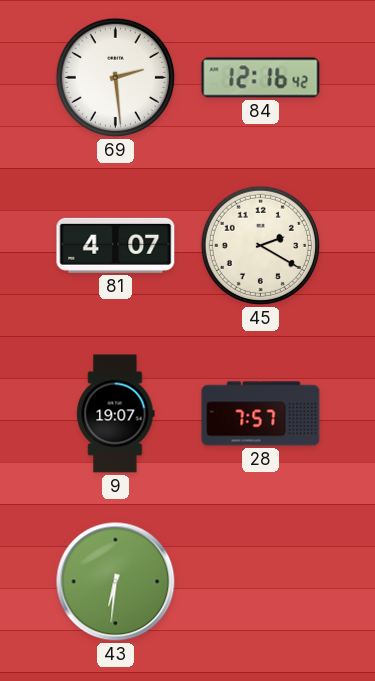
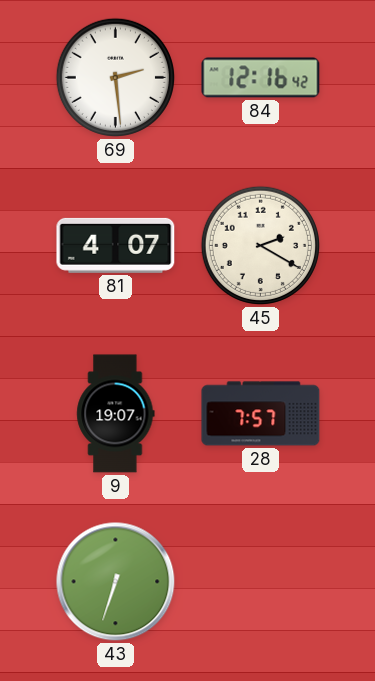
43: 6:31 -> 6:33 (116, 582)
